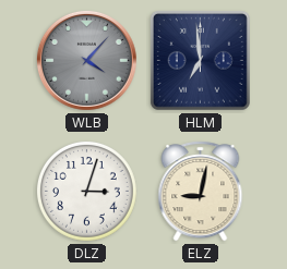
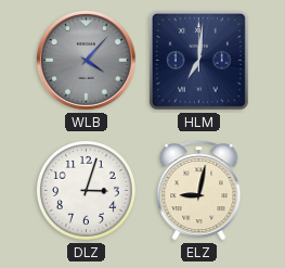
HLM: 6:59 -> 7:01 (198, 60)
